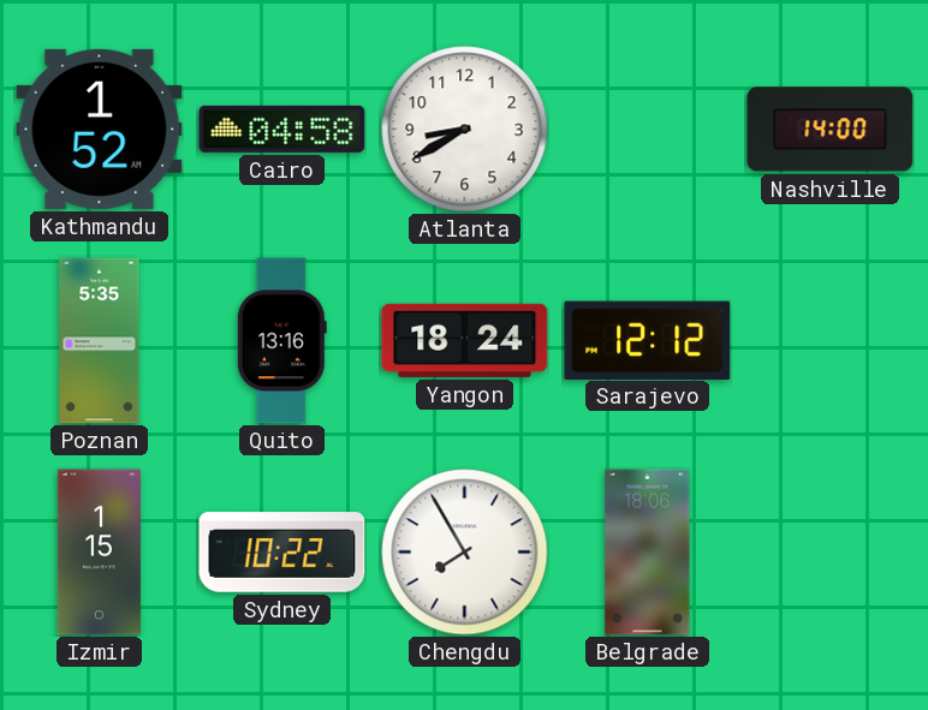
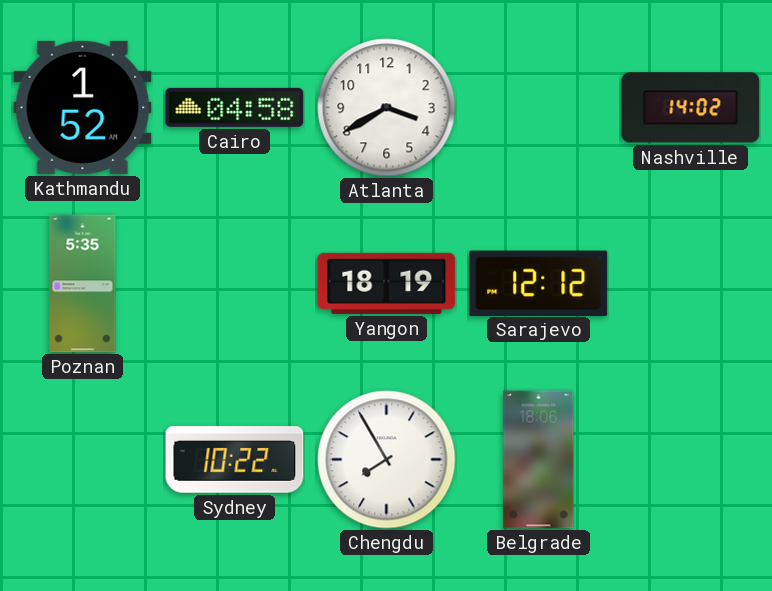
Atlanta: 8:40 -> 3:40 (387, 108)
Nashville: 14:00 -> 14:02 (691, 108)
Quito: 13:16 -> none (281, 341)
Yangon: 18:24 -> 18:19 (387, 283)
Izmir: 1:15 -> none (99, 553)
